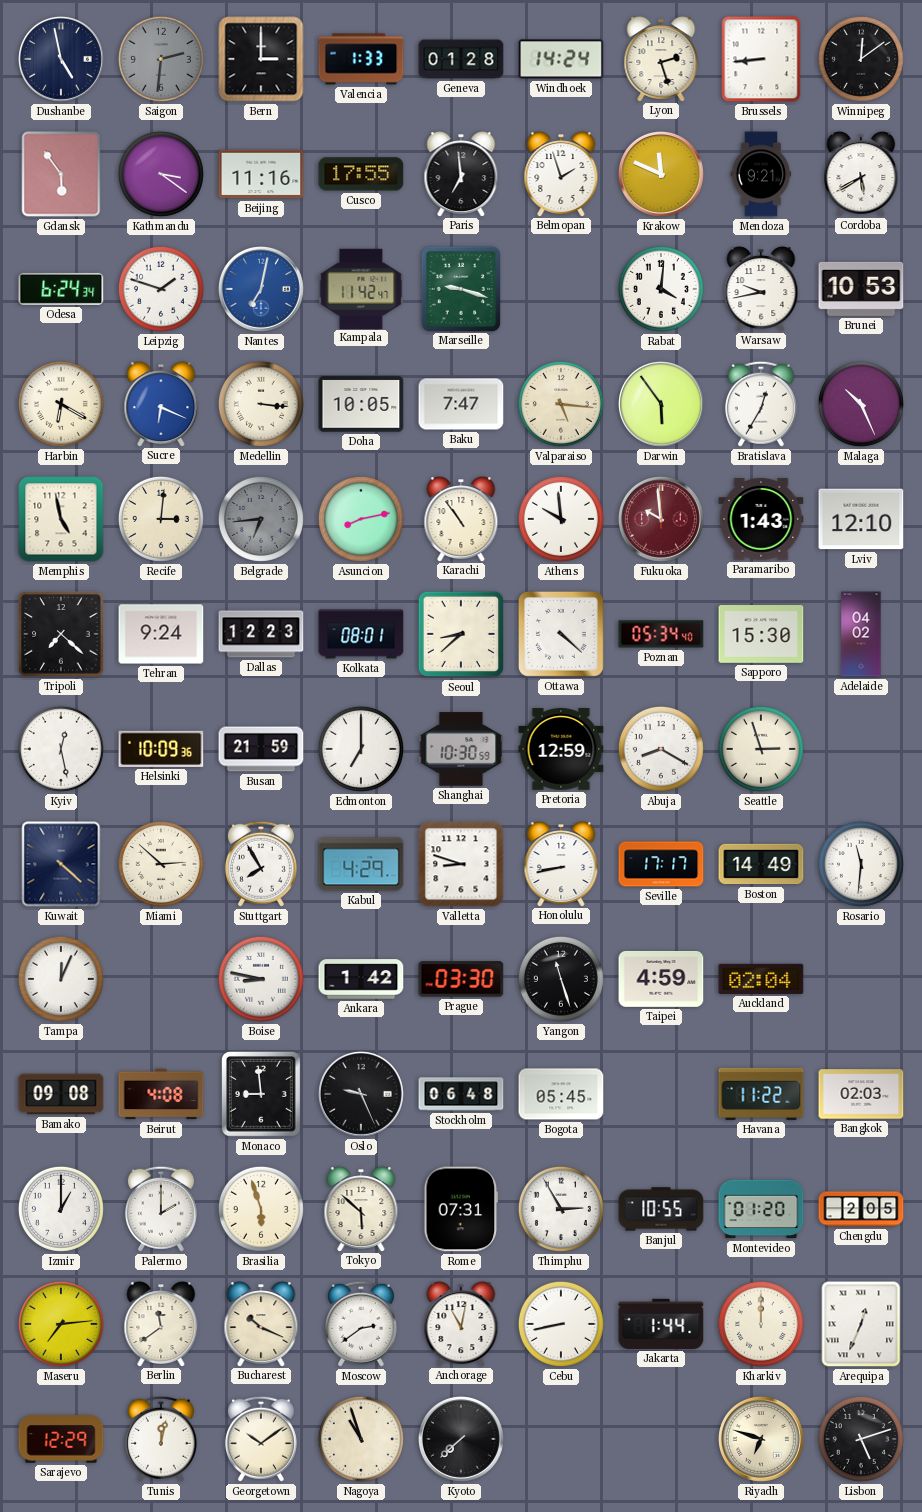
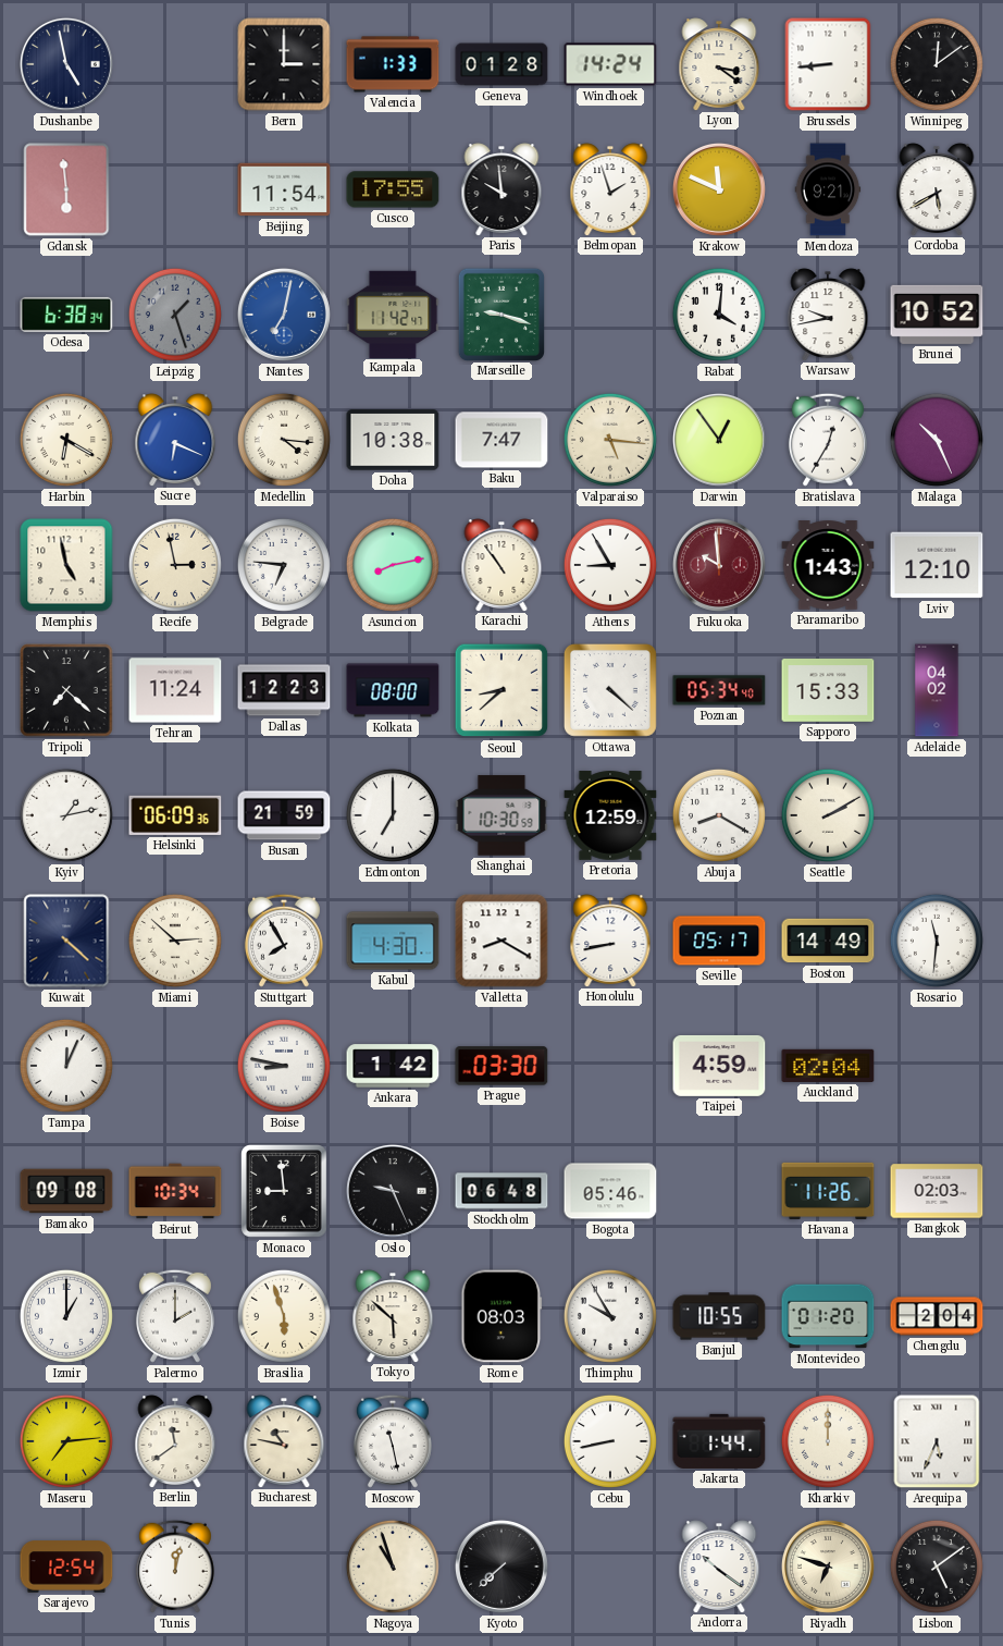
Saigon: 2:31 -> none (161, 59)
Lyon: 2:27 -> 3:21 (719, 64)
Gdansk: 5:54 -> 5:59 (66, 189)
Kathmandu: 3:21 -> none (161, 174)
Beijing: 11:16 -> 11:54 (284, 189)
Paris: 6:59 -> 9:59 (501, 189)
Odesa: 6:24 -> 6:38 (66, 315)
Leipzig: 1:48 -> 1:27 (175, 315)
Leipzig dial: white -> grey (175, 315)
Brunei: 10:53 -> 10:52 (937, 315)
Medellin: 3:16 -> 4:16 (284, 440)
Doha: 10:05 -> 10:38 (393, 440)
Darwin: 5:54 -> 12:54 (719, 440)
Recife: 3:01 -> 2:58 (175, 565)
Belgrade: 6:44 -> 6:46 (284, 565)
Belgrade dial: grey -> white (284, 565)
Athens: 9:59 -> 8:55 (610, 565)
Tehran: 9:24 -> 11:24 (175, 690)
Kolkata: 08:01 -> 08:00 (393, 690)
Sapporo: 15:30 -> 15:33 (828, 691)
Kyiv: 12:28 -> 1:13 (66, 815)
Helsinki: 10:09 -> 06:09 (175, 815)
Seattle: 2:57 -> 2:10 (828, 815)
Kabul: 4:29 -> 4:30 (393, 941)
Valletta: 8:48 -> 8:20 (501, 941)
Seville: 17:17 -> 05:17 (719, 941)
Yangon: 11:27 -> none (561, 979)
Beirut: 4:08 -> 10:34 (175, 1191)
Bogota: 05:45 -> 05:46 (610, 1191)
Havana: 11:22 -> 11:26 (828, 1191)
Rome: 07:31 -> 08:03 (501, 1316)
Thimphu: 2:55 -> 9:55 (610, 1316)
Chengdu: 2:05 -> 2:04 (937, 1316)
Bucharest: 10:19 -> 10:47 (284, 1441)
Moscow: 2:39 -> 11:28 (393, 1441)
Anchorage: 11:02 -> none (461, 1324)
Arequipa: 12:34 -> 5:34 (937, 1441)
Sarajevo: 12:29 -> 12:54 (66, 1567)
Georgetown: 10:09 -> none (261, 1439)
Andorra: none -> 10:21 (719, 1567)
Lisbon: 5:12 -> 5:09 (937, 1567)
